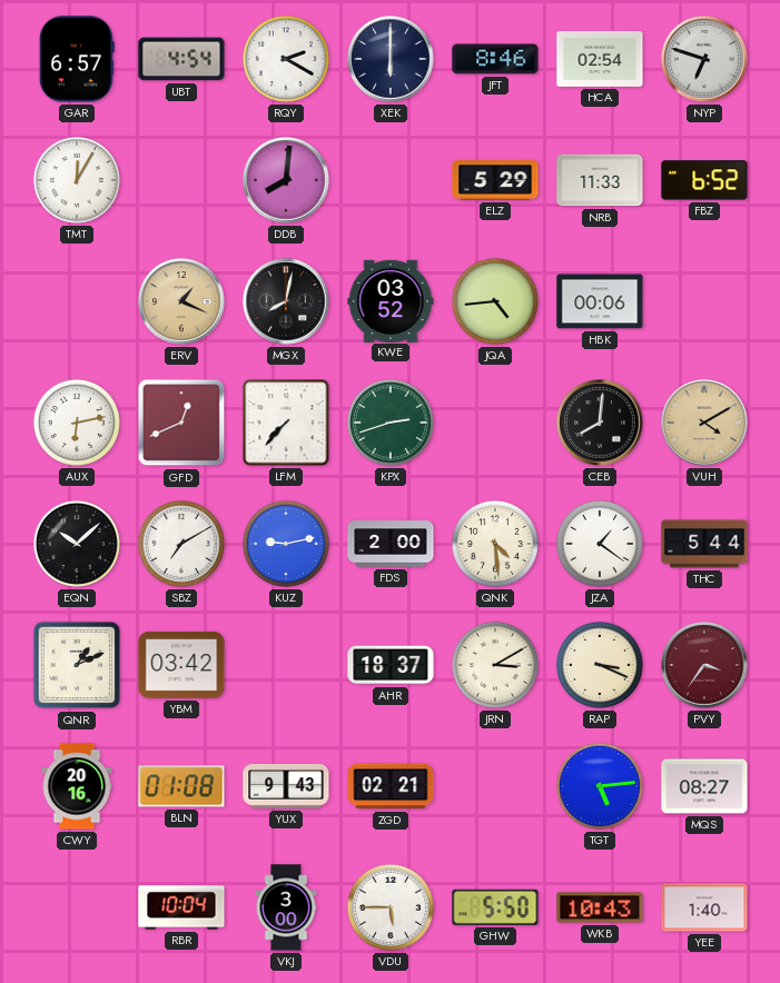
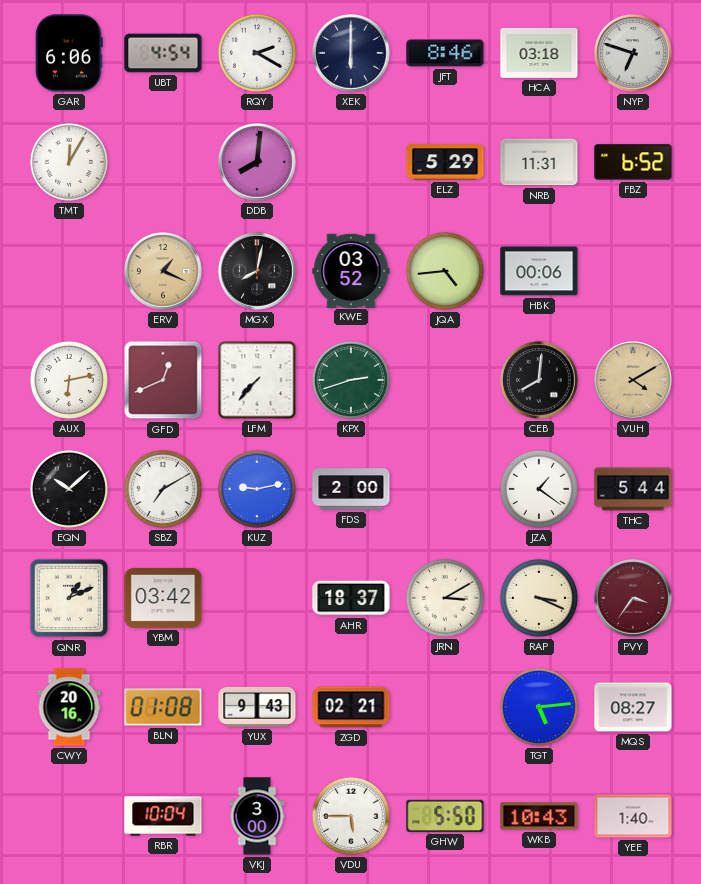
GAR: 6:57 -> 6:06 (69, 53)
HCA: 02:54 -> 03:18 (539, 53)
NRB: 11:33 -> 11:31 (539, 162)
QNK: 4:29 -> none (495, 544)
